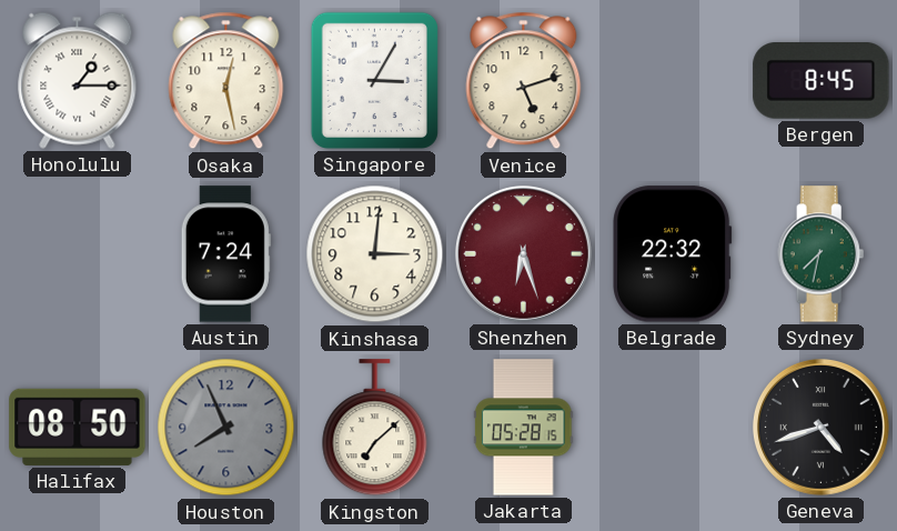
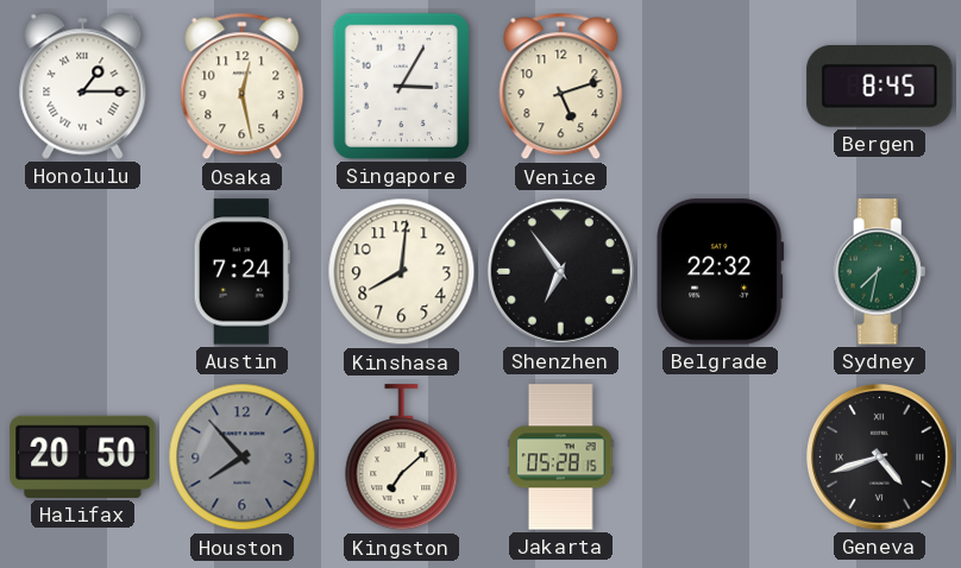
Kinshasa: 3:01 -> 8:01 (402, 272)
Shenzhen: 6:27 -> 6:54 (560, 271)
Shenzhen dial: burgundy -> black (560, 271)
Halifax: 08:50 -> 20:50 (83, 456)
Houston: 7:56 -> 7:53 (243, 457)
